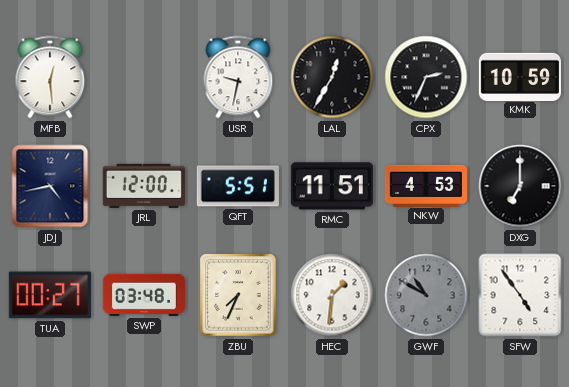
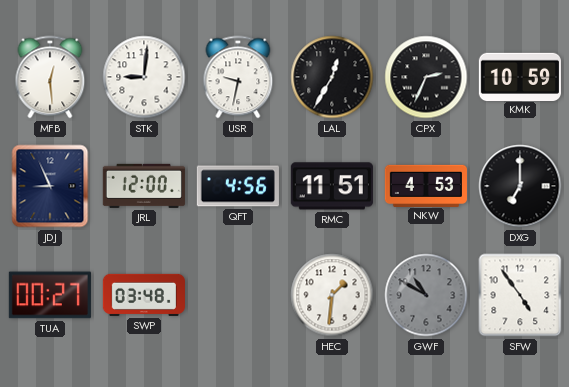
STK: none -> 9:01 (144, 77)
JDJ: 4:43 -> 8:56 (50, 186)
QFT: 5:51 -> 4:56 (238, 186)
ZBU: 7:34 -> none (238, 295)
